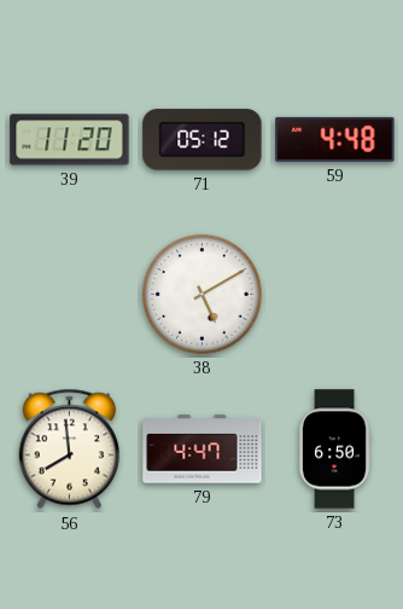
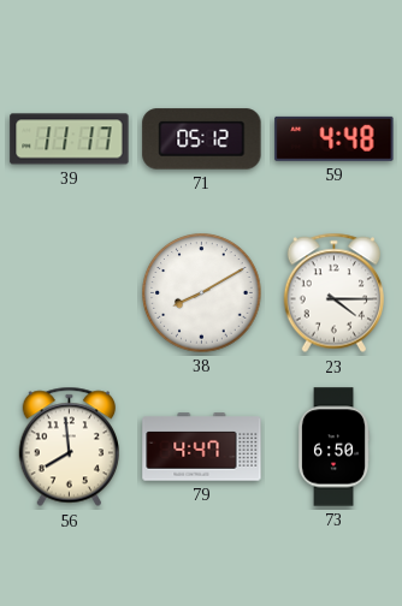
39: 11:20 -> 11:17 (70, 139)
38: 5:10 -> 8:10 (202, 293)
23: none -> 4:15 (333, 293)
